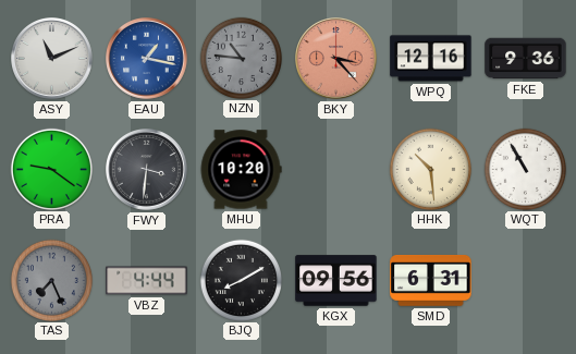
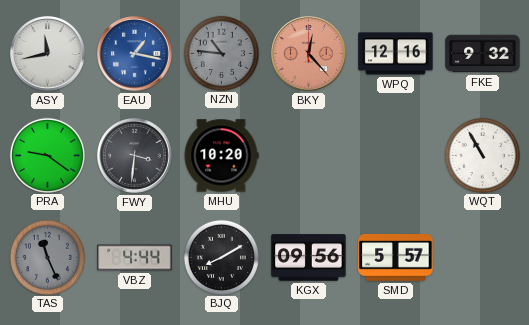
ASY: 11:11 -> 11:43 (48, 54)
BKY: 3:23 -> 12:23 (309, 54)
FKE: 9:36 -> 9:32 (483, 54)
HHK: 10:29 -> none (430, 169)
TAS: 7:26 -> 11:26 (47, 257)
SMD: 6:31 -> 5:57 (396, 258)
